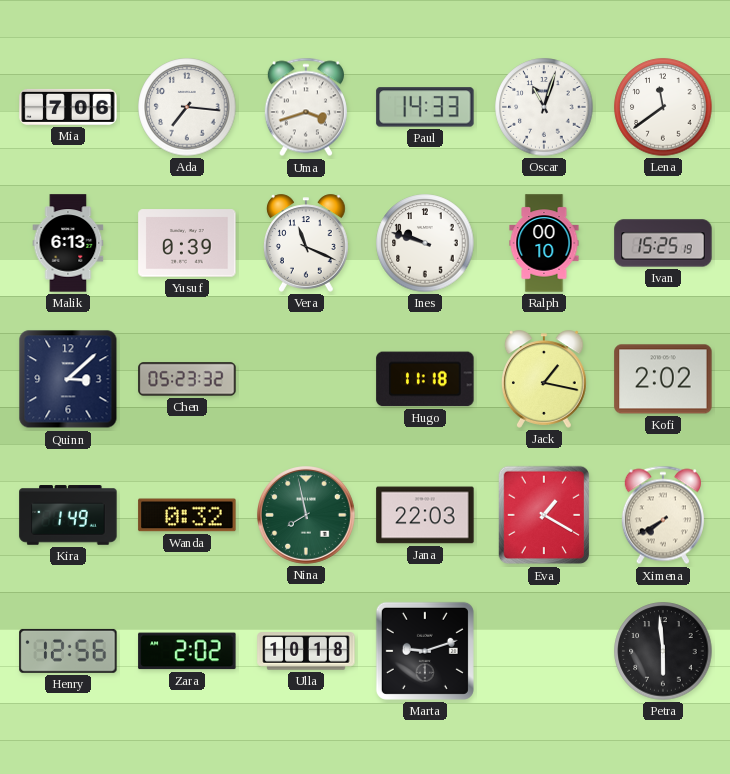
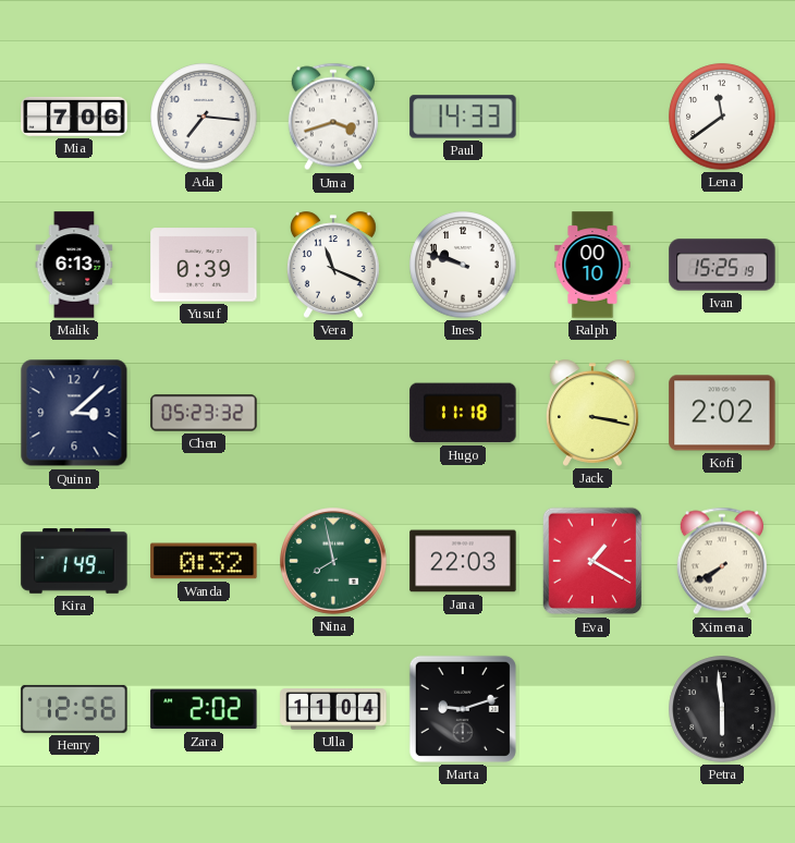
Oscar: 11:03 -> none (544, 107)
Jack: 1:17 -> 3:17 (594, 413)
Ulla: 10:18 -> 11:04 (333, 709)
